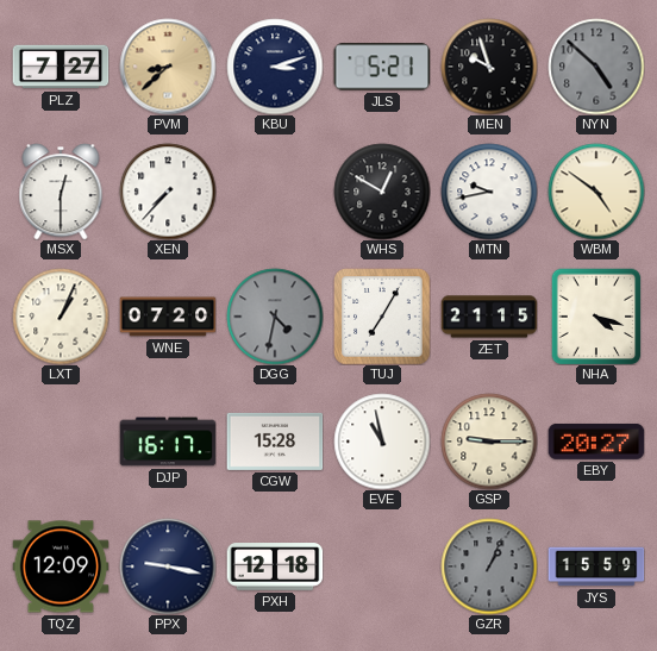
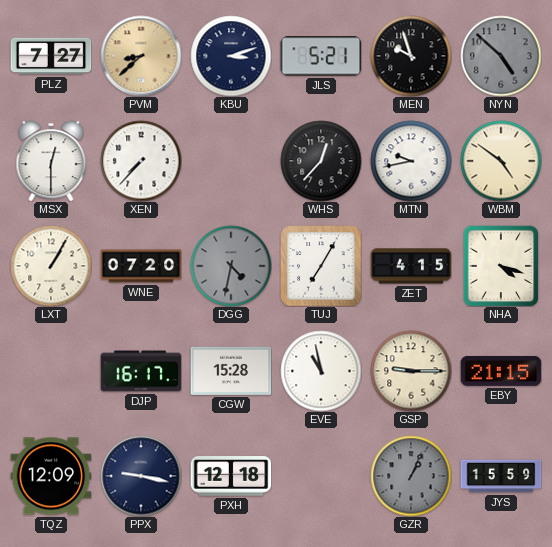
WHS: 12:50 -> 12:37 (321, 161)
LXT: 1:04 -> 1:05 (51, 266)
ZET: 21:15 -> 4:15 (411, 266)
EBY: 20:27 -> 21:15 (501, 371)
